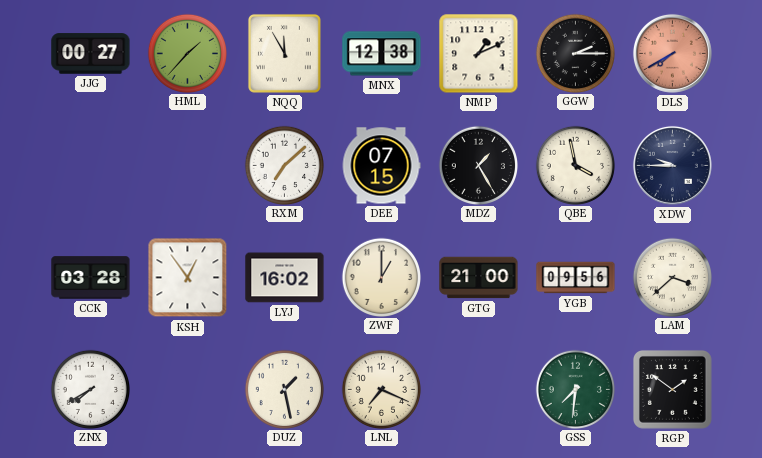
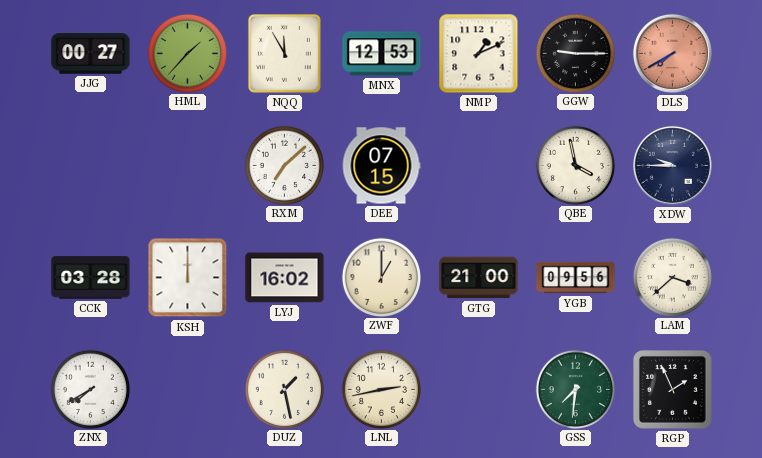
MNX: 12:38 -> 12:53 (382, 54)
GGW: 2:15 -> 9:15 (575, 53)
MDZ: 1:25 -> none (478, 165)
KSH: 12:54 -> 12:00 (188, 278)
LNL: 7:19 -> 2:43 (381, 389)
RGP: 1:51 -> 1:56 (672, 389)
